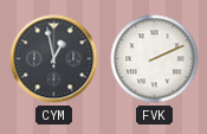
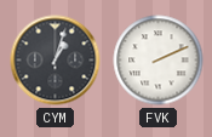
CYM: 12:58 -> 1:03 (56, 61)
